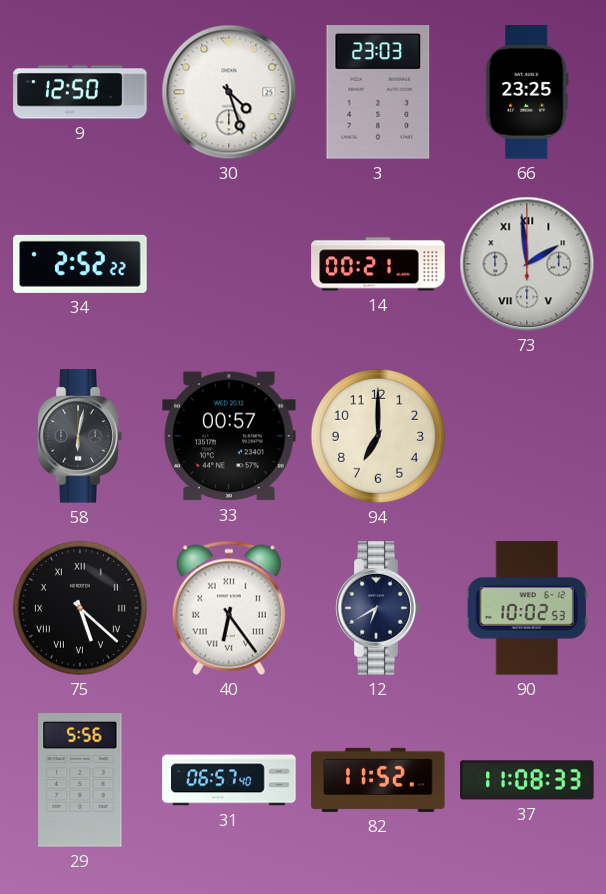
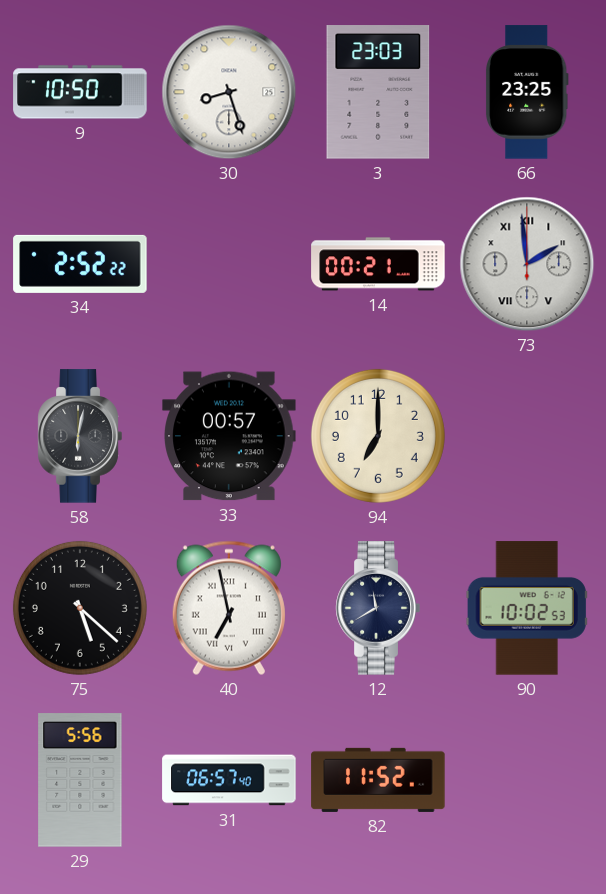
9: 12:50 -> 10:50 (80, 92)
30: 4:27 -> 8:27 (229, 92)
75 numerals: Roman -> Arabic (80, 608)
40: 6:24 -> 6:58 (229, 608)
12: 6:40 -> 11:40 (378, 608)
37: 11:08 -> none (527, 780)
